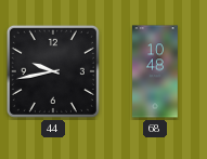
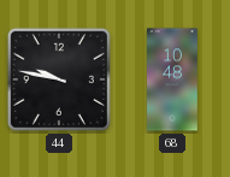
44: 9:43 -> 9:47 (59, 79)
